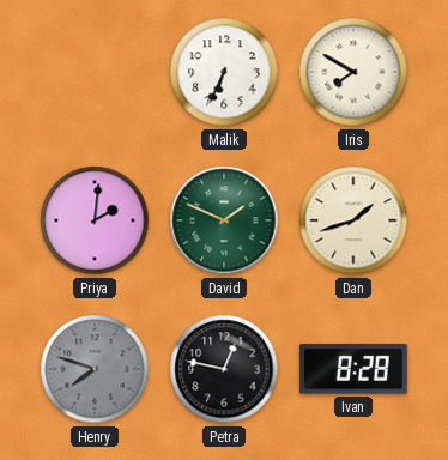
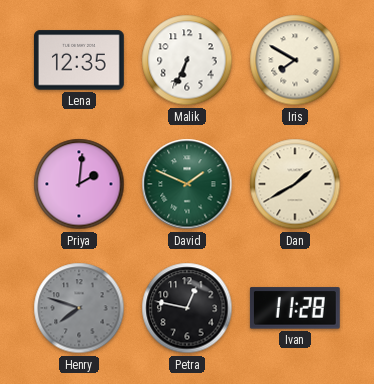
Lena: none -> 12:35 (79, 60)
Dan: 1:42 -> 1:40 (295, 184)
Ivan: 8:28 -> 11:28 (295, 308)
